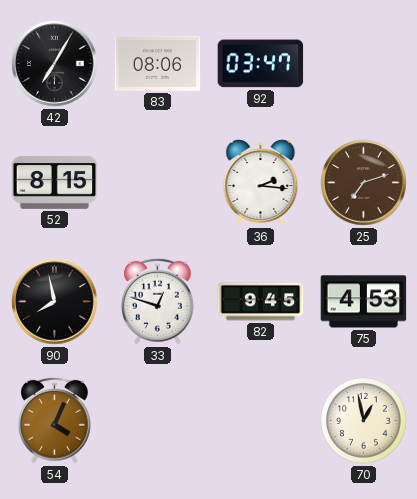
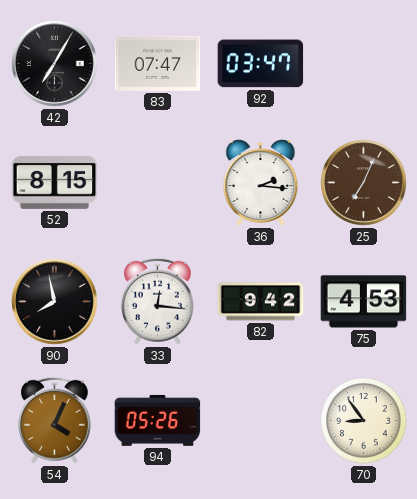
83: 08:06 -> 07:47 (158, 63)
25: 7:12 -> 7:04 (364, 183)
33: 12:48 -> 12:16 (157, 301)
82: 9:45 -> 9:42 (261, 302)
94: none -> 05:26 (158, 420)
70: 12:58 -> 8:54 (364, 421)
